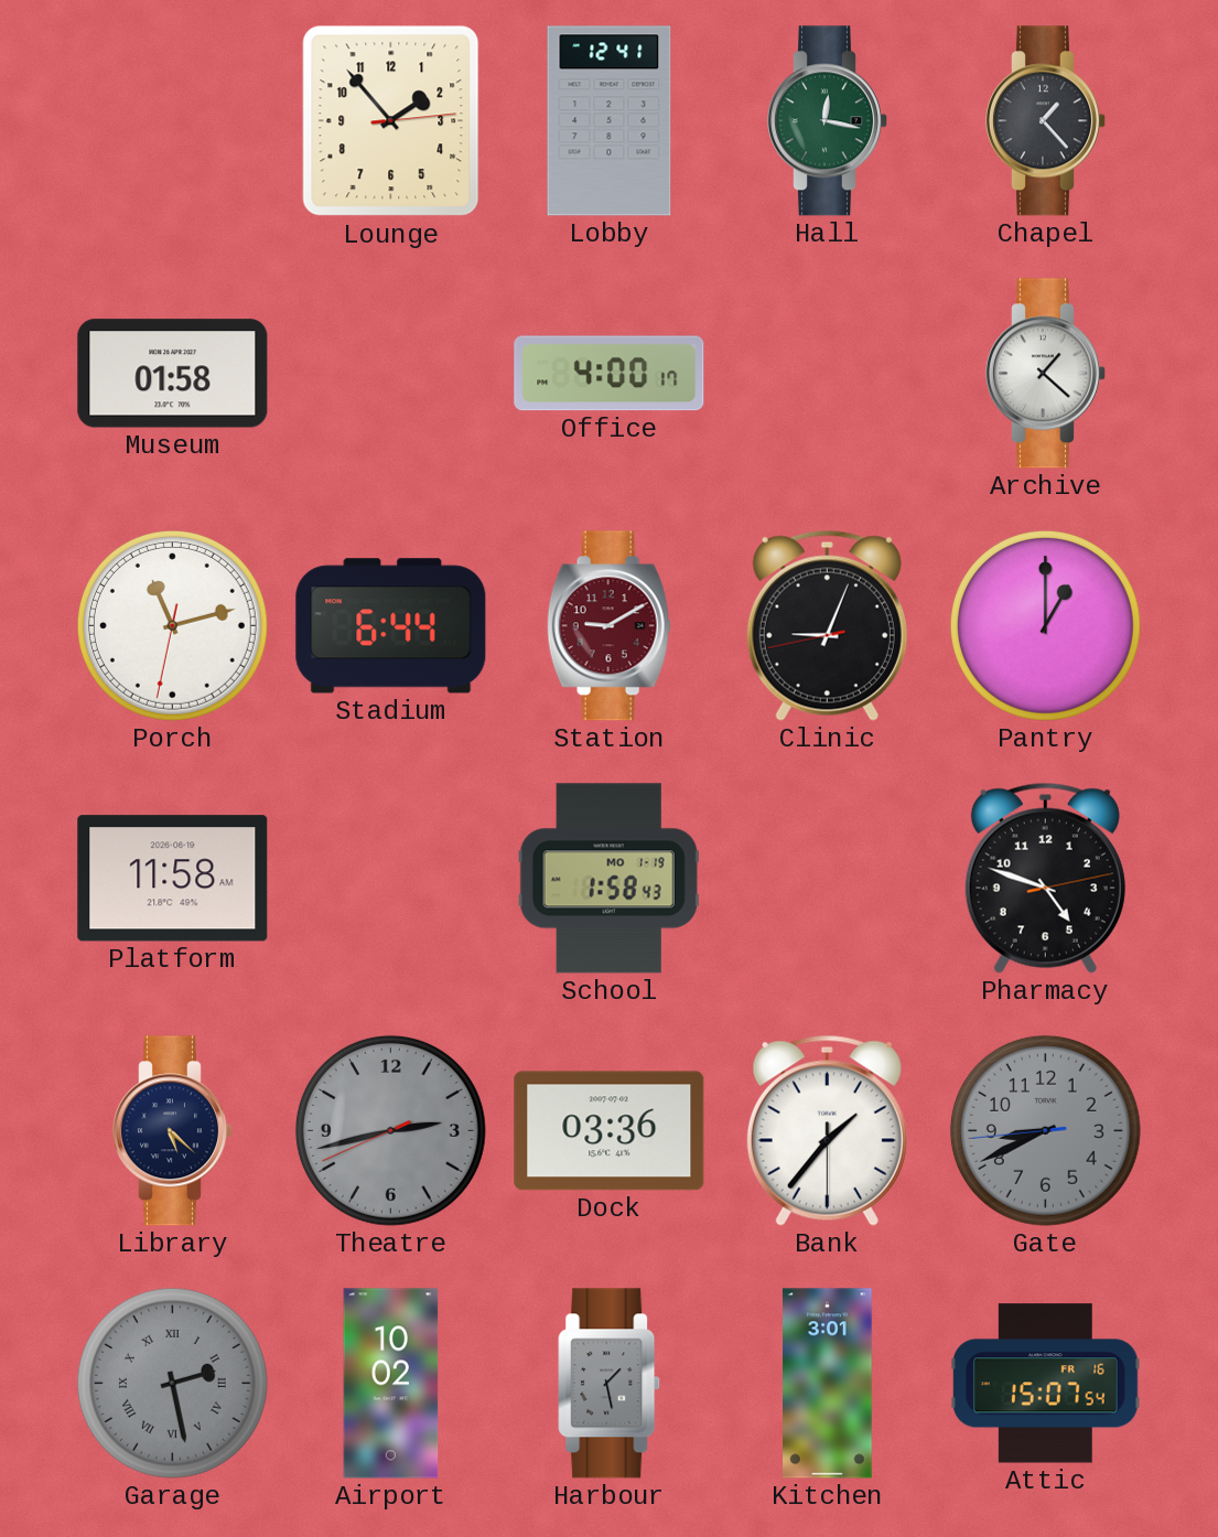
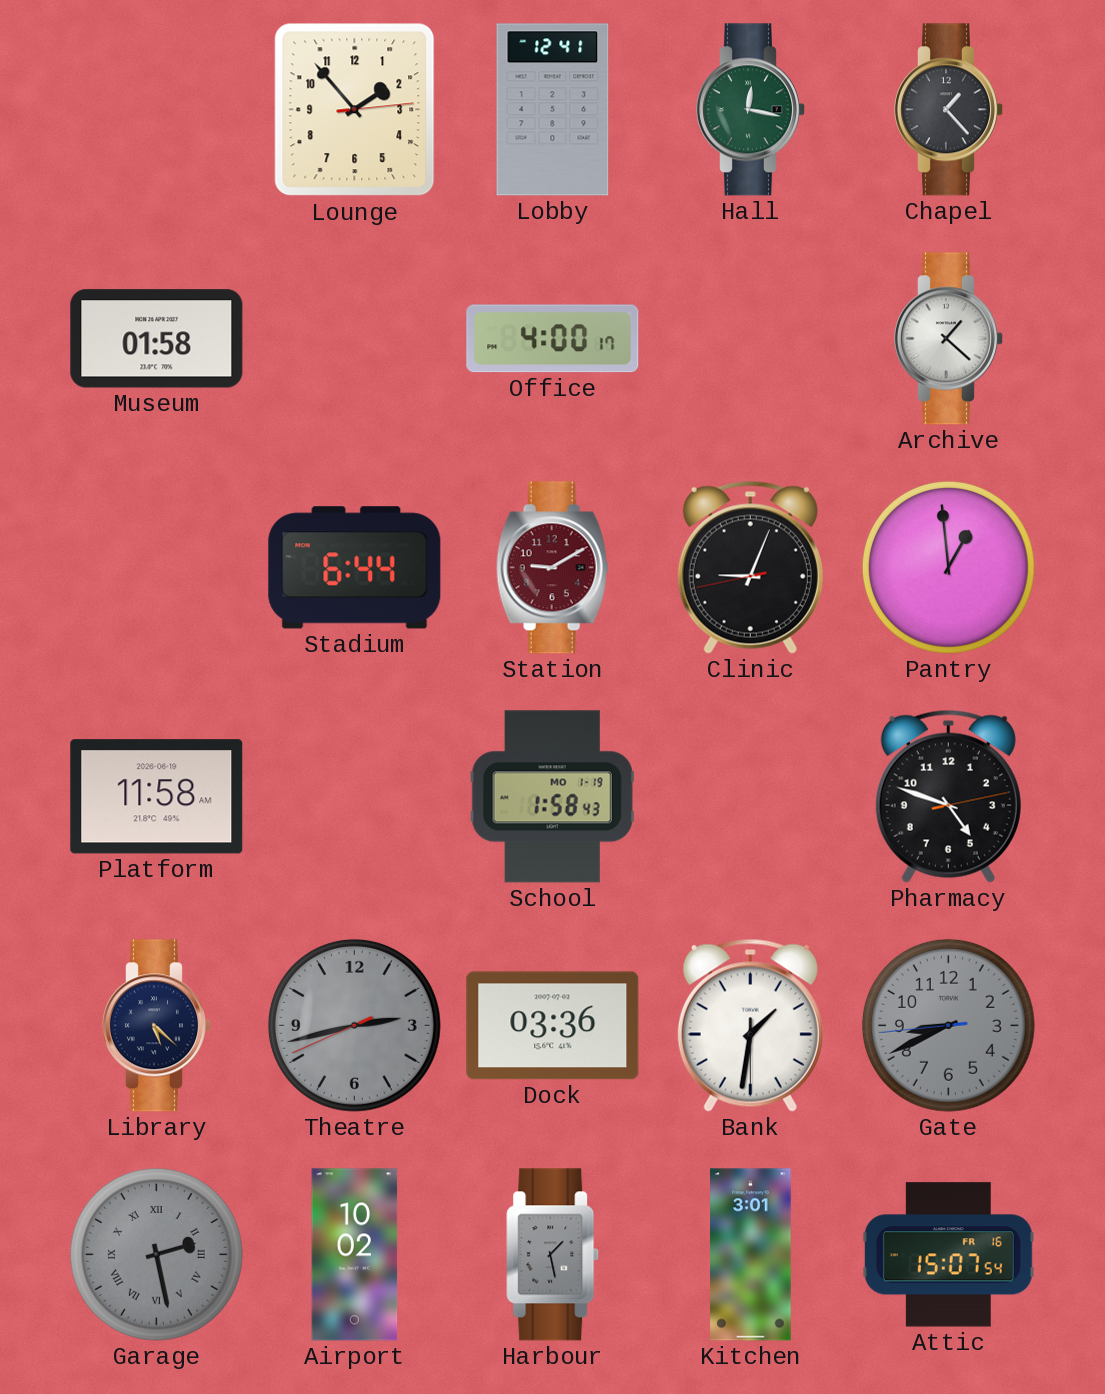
Porch: 11:12 -> none (172, 625)
Pantry: 1:00 -> 12:59 (948, 567)
Bank: 1:36 -> 1:31 (750, 1025)
